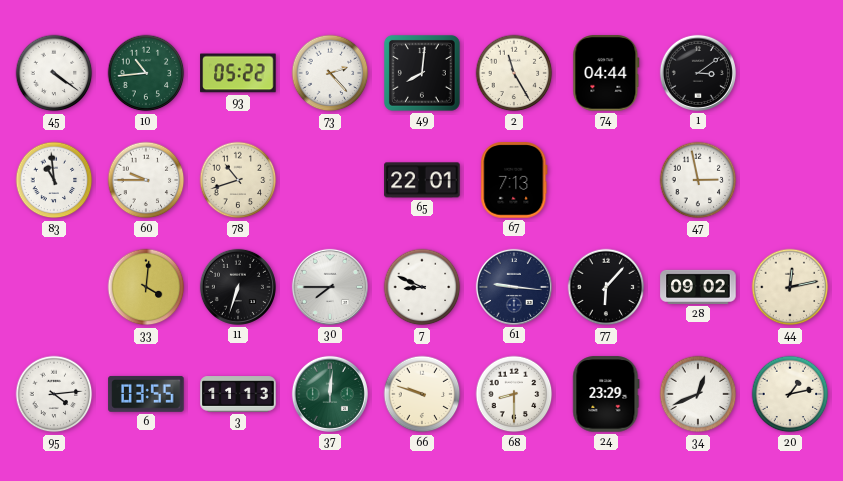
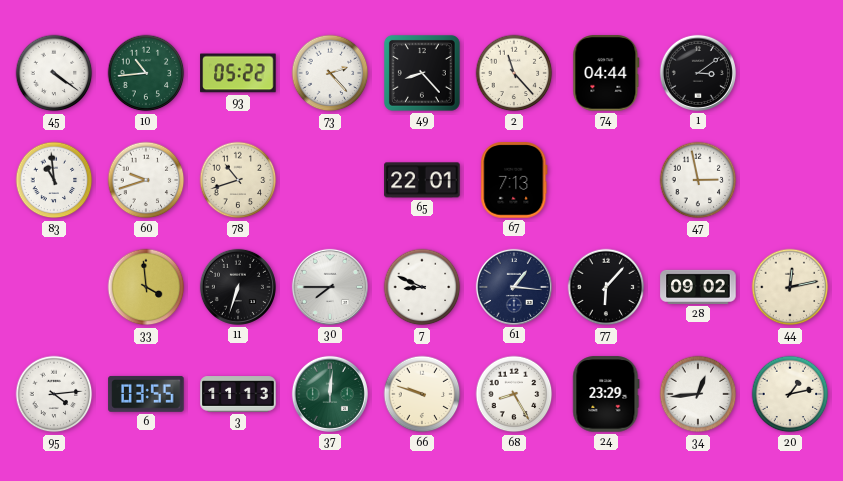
49: 8:01 -> 8:23 (422, 73)
2: 11:25 -> 11:23 (514, 73)
60: 9:45 -> 9:42 (146, 180)
33: 4:01 -> 3:59 (146, 287)
61: 9:16 -> 1:16 (514, 287)
68: 8:30 -> 8:25 (514, 394)
34: 12:41 -> 12:44 (698, 394)
